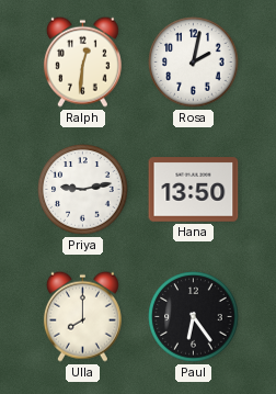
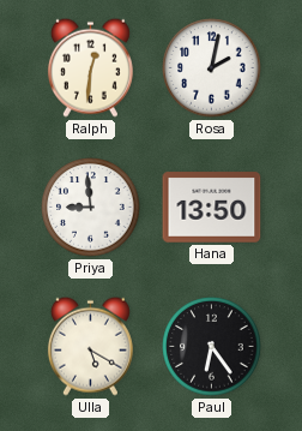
Priya: 9:13 -> 8:59 (91, 208)
Ulla: 8:00 -> 5:20 (90, 346)
